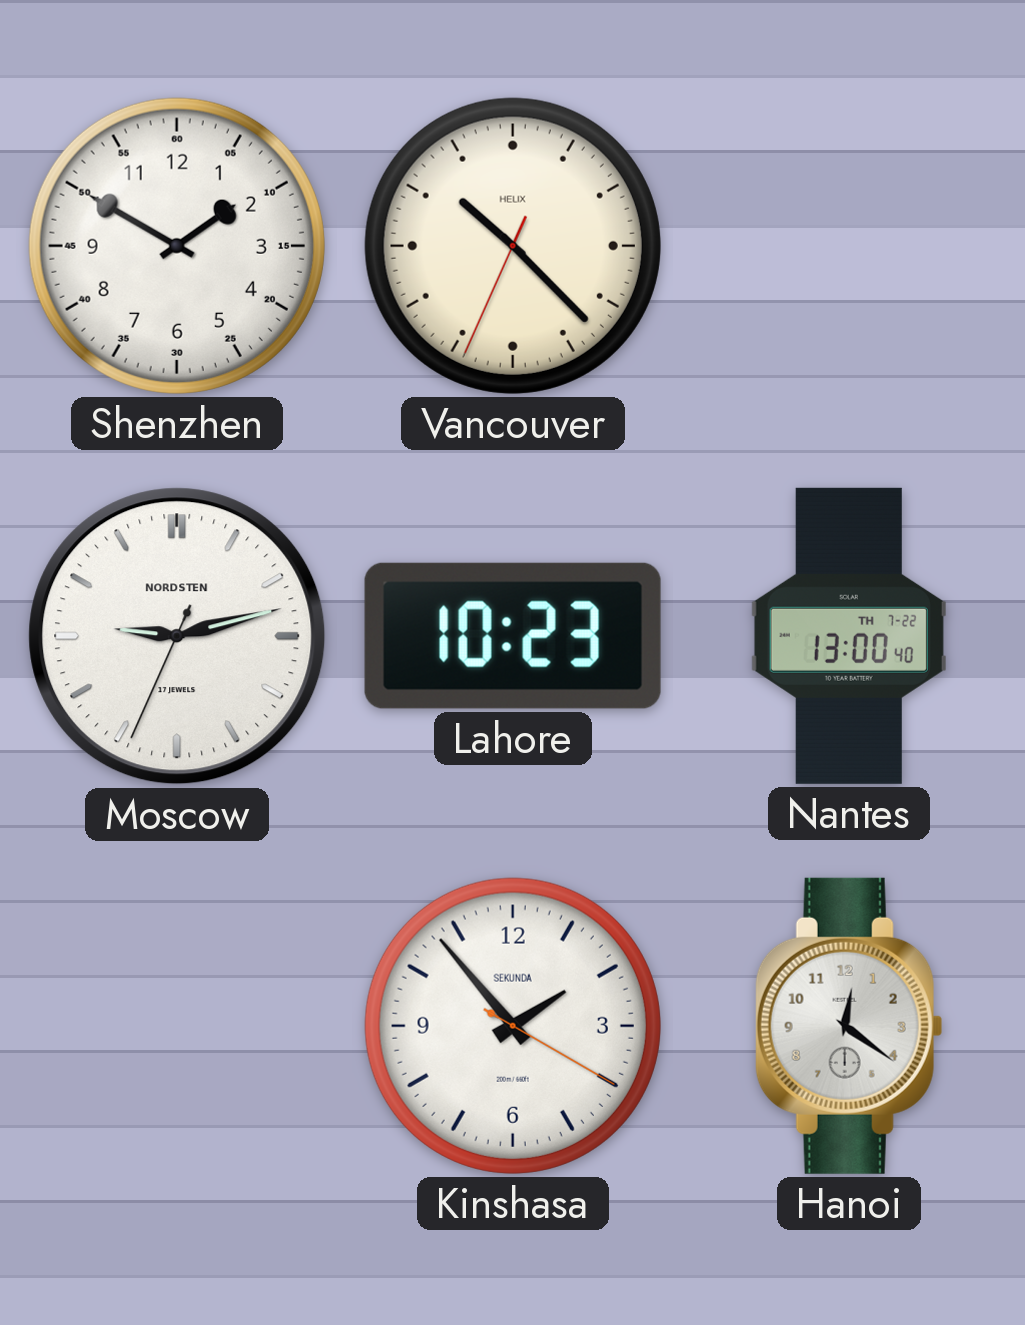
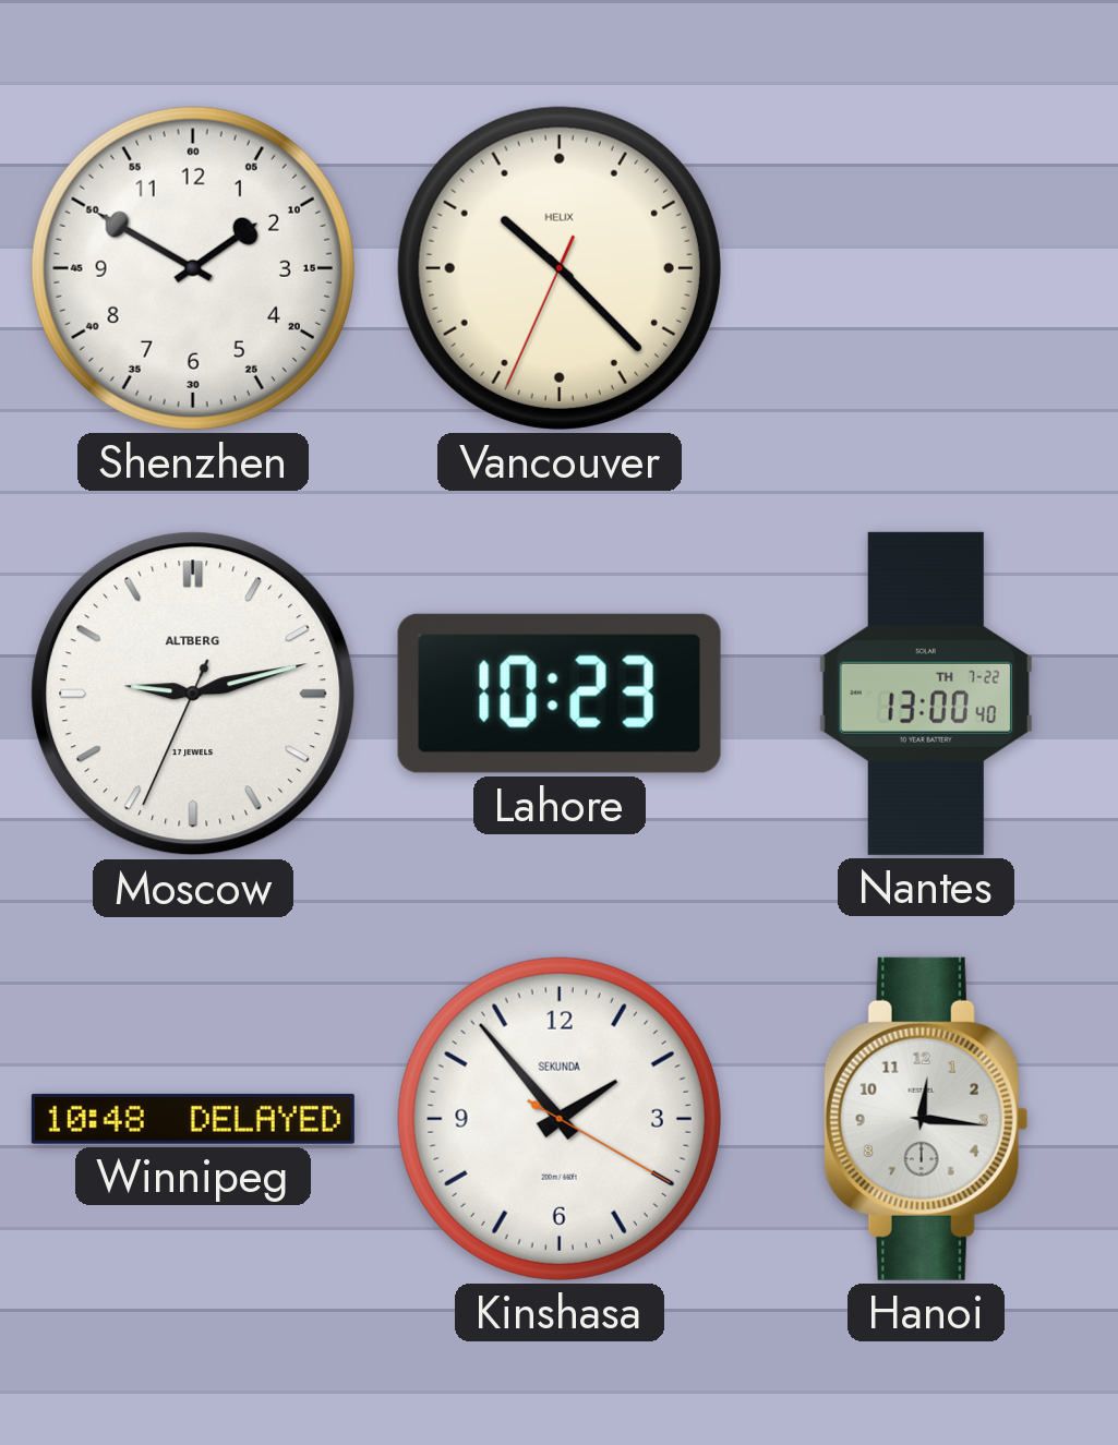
Moscow brand: NORDSTEN -> ALTBERG (193, 694)
Winnipeg: none -> 10:48 (193, 1119)
Hanoi: 12:21 -> 12:16 (926, 1119)
